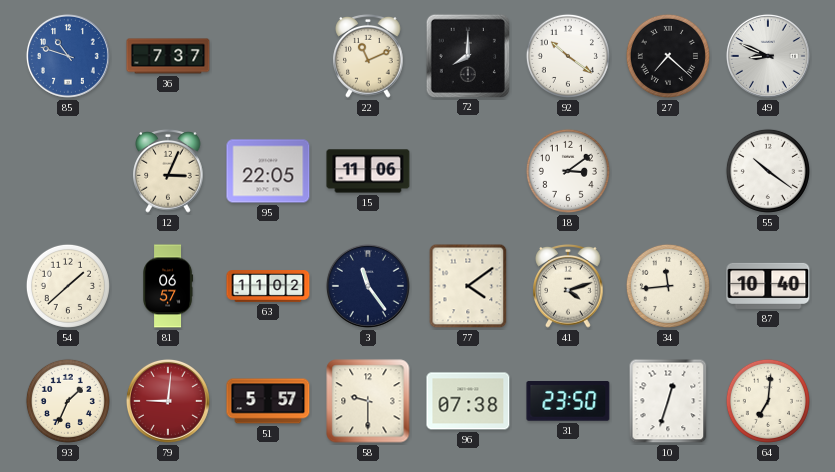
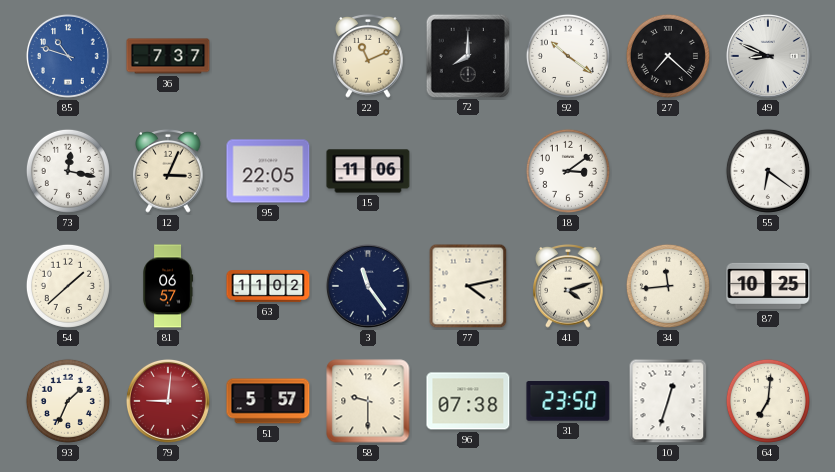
73: none -> 12:17 (68, 171)
55: 10:21 -> 6:21 (768, 171)
77: 4:09 -> 4:13 (468, 286)
87: 10:40 -> 10:25 (768, 286)
